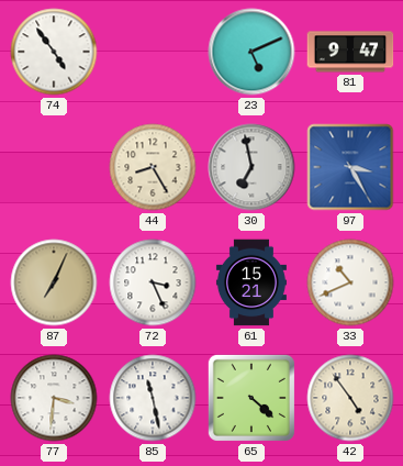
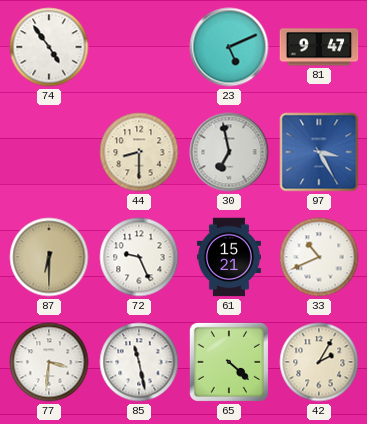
44: 8:25 -> 8:30 (139, 152)
87: 7:04 -> 6:30 (49, 257)
72: 3:26 -> 9:26 (139, 257)
42: 4:54 -> 2:05 (319, 362)
